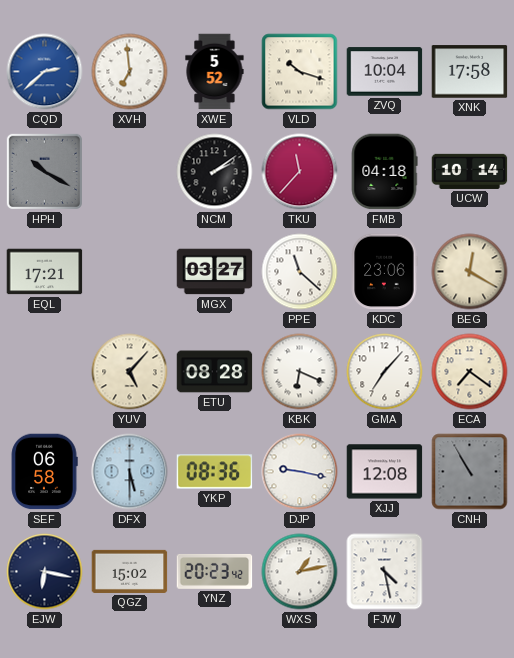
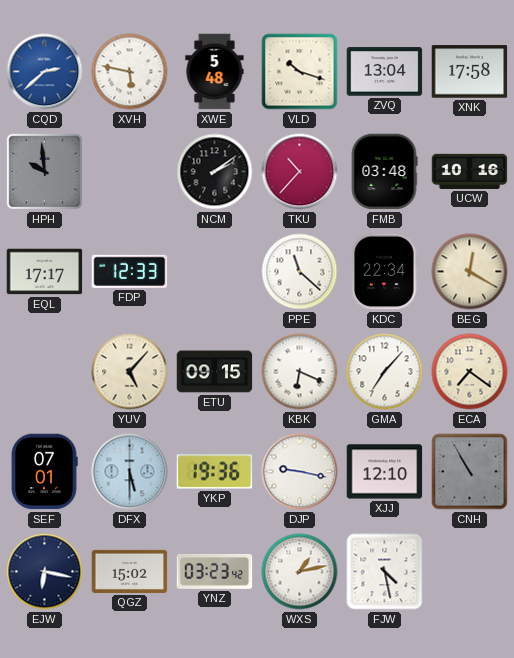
XVH: 6:59 -> 5:47 (130, 72)
XWE: 5:52 -> 5:48 (215, 72)
ZVQ: 10:04 -> 13:04 (385, 72)
HPH: 10:20 -> 9:59 (44, 171)
TKU: 11:37 -> 10:37 (300, 172)
FMB: 04:18 -> 03:48 (384, 172)
UCW: 10:14 -> 10:16 (470, 171)
EQL: 17:21 -> 17:17 (45, 272)
FDP: none -> 12:33 (130, 271)
MGX: 03:27 -> none (215, 272)
KDC: 23:06 -> 22:34 (385, 272)
ETU: 08:28 -> 09:15 (215, 372)
SEF: 06:58 -> 07:01 (44, 472)
YKP: 08:36 -> 19:36 (215, 472)
XJJ: 12:08 -> 12:10 (385, 472)
YNZ: 20:23 -> 03:23 (215, 571)
